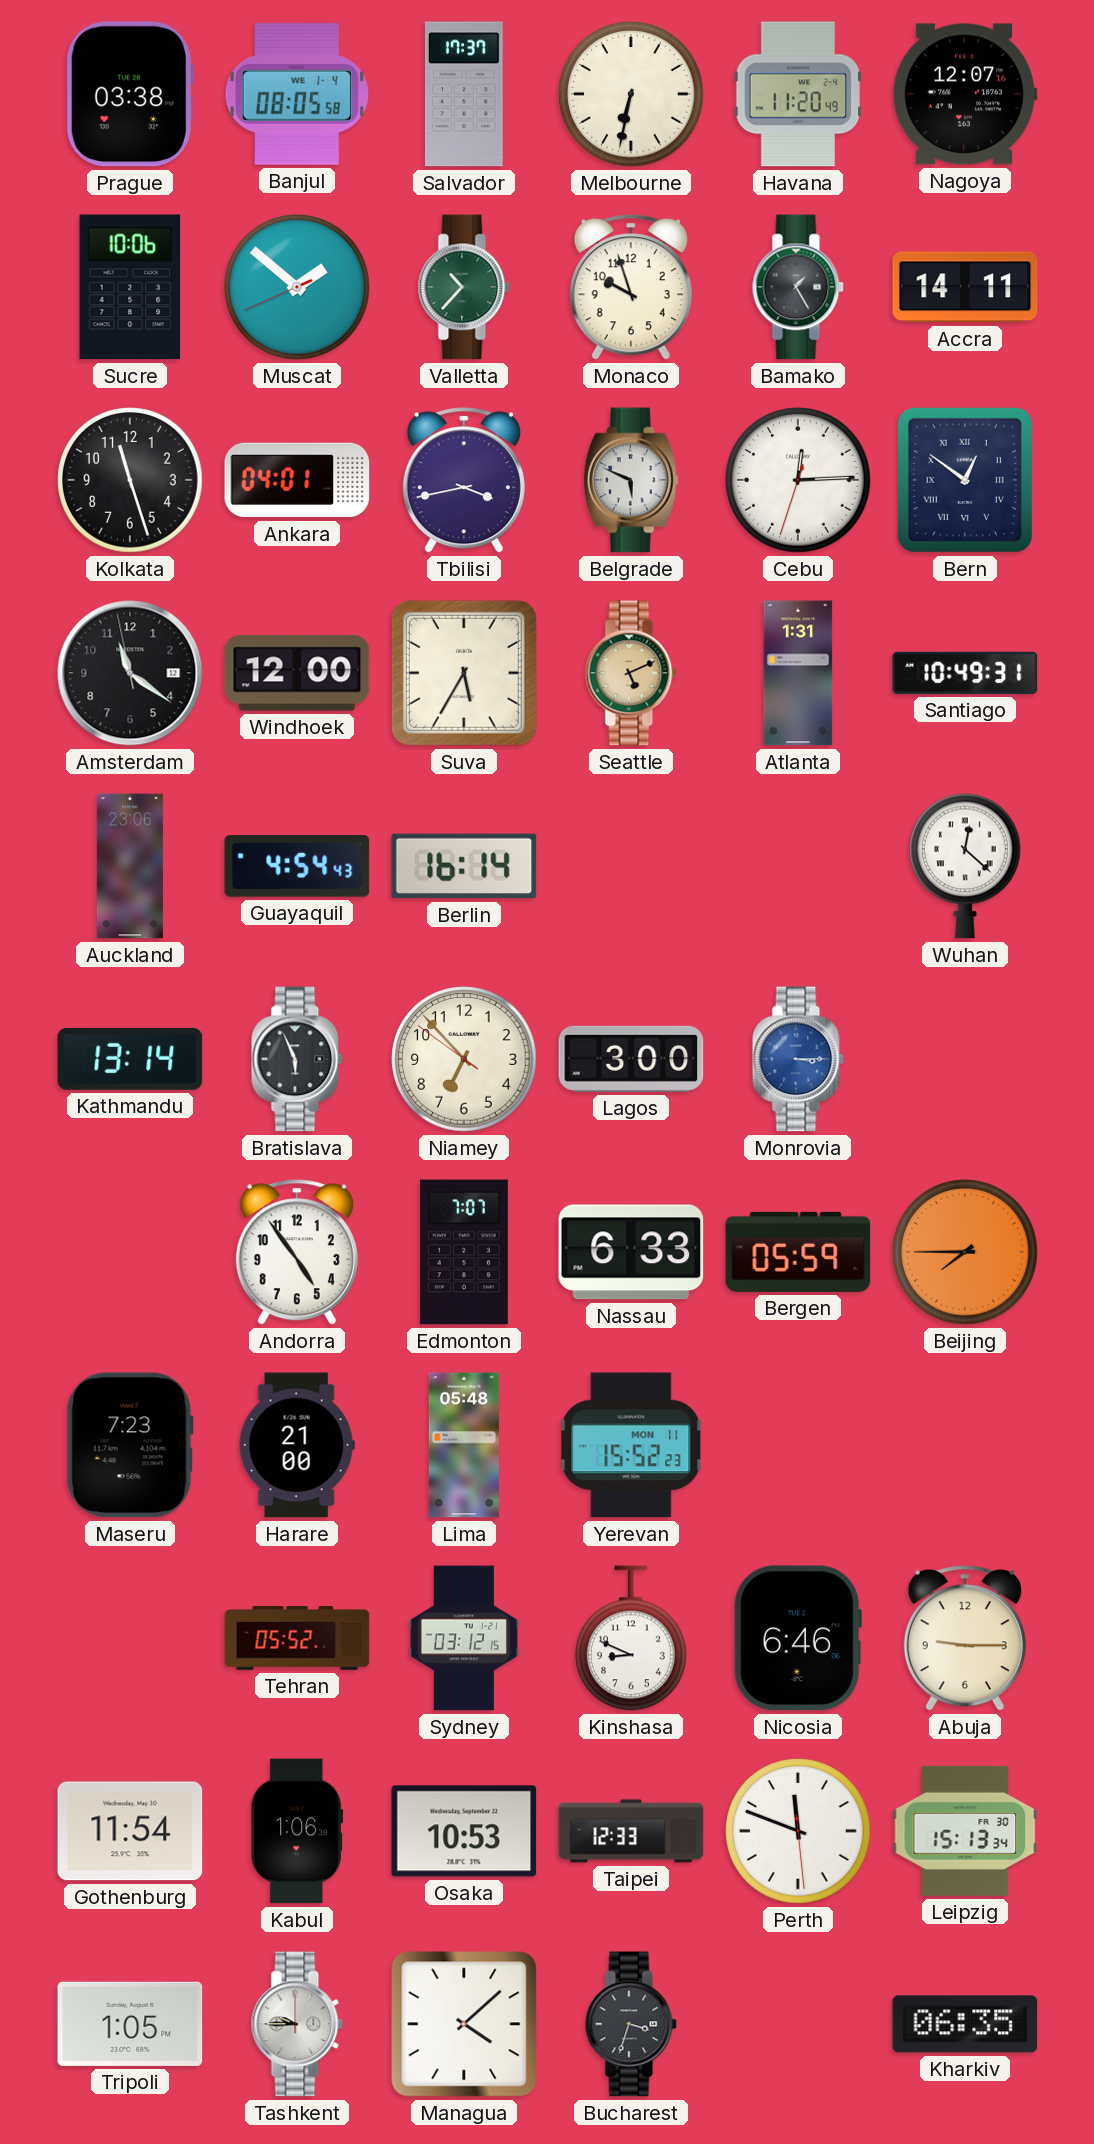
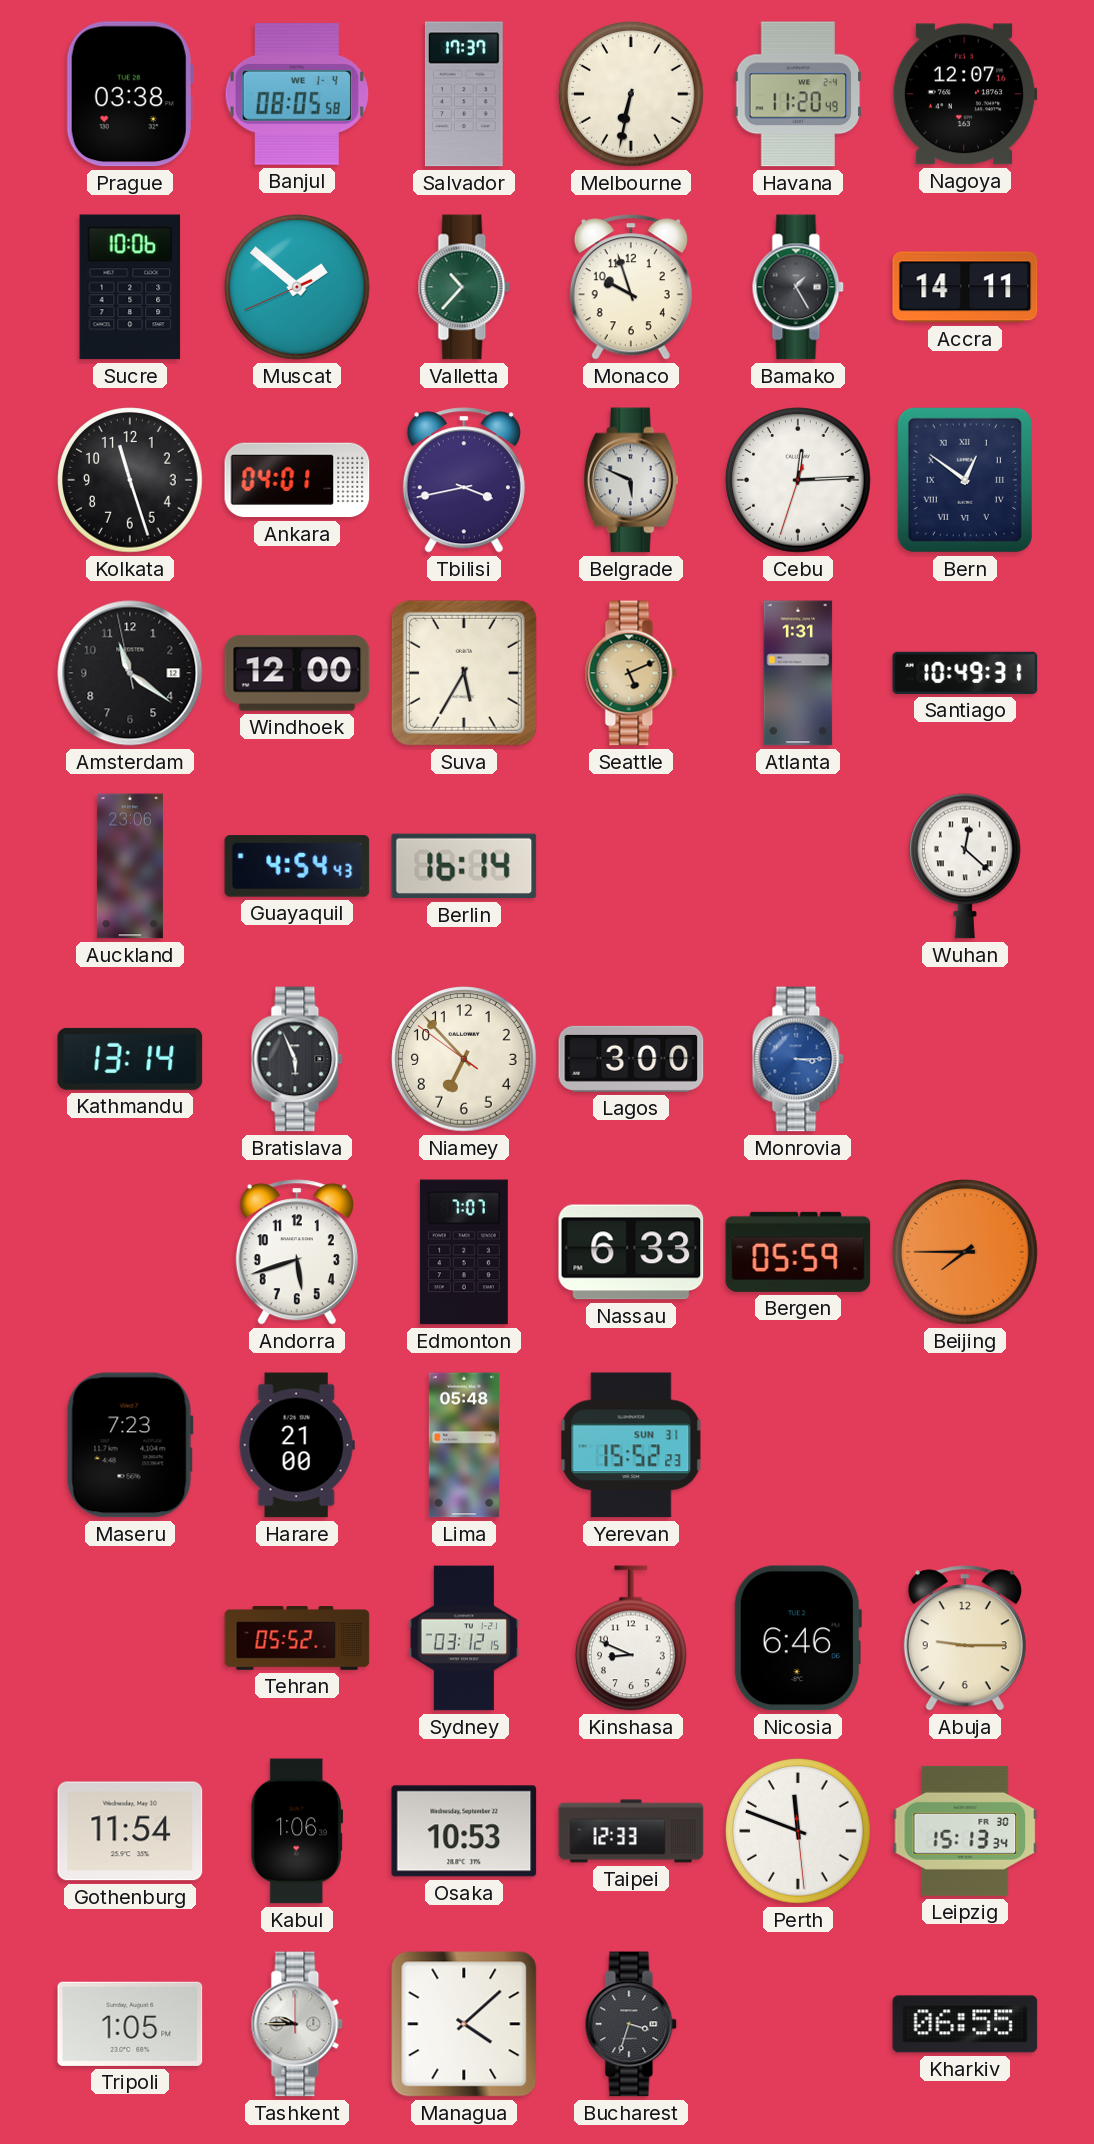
Andorra: 4:54 -> 5:42 (297, 1252)
Yerevan date: MON 11 -> SUN 31 (631, 1445)
Kharkiv: 06:35 -> 06:55 (965, 2024)
